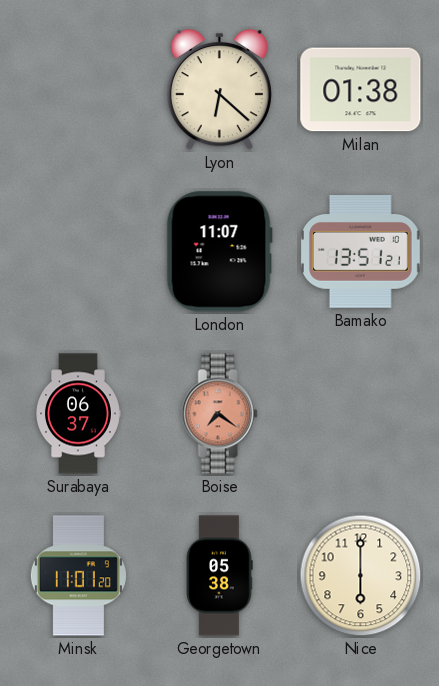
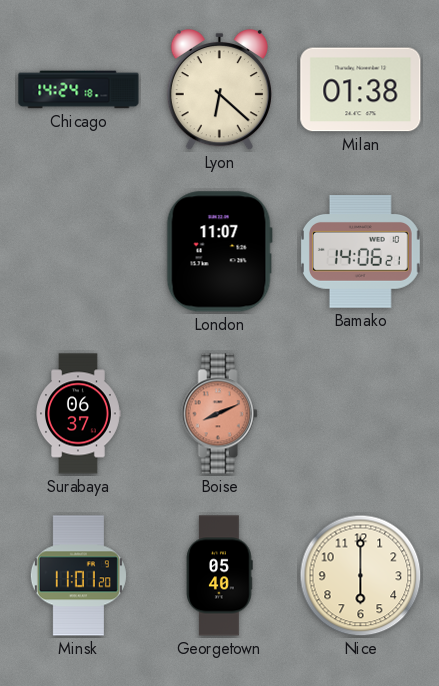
Chicago: none -> 14:24 (79, 90)
Bamako: 13:51 -> 14:06 (360, 252)
Boise: 7:21 -> 8:11 (219, 414)
Georgetown: 05:38 -> 05:40 (219, 576)
